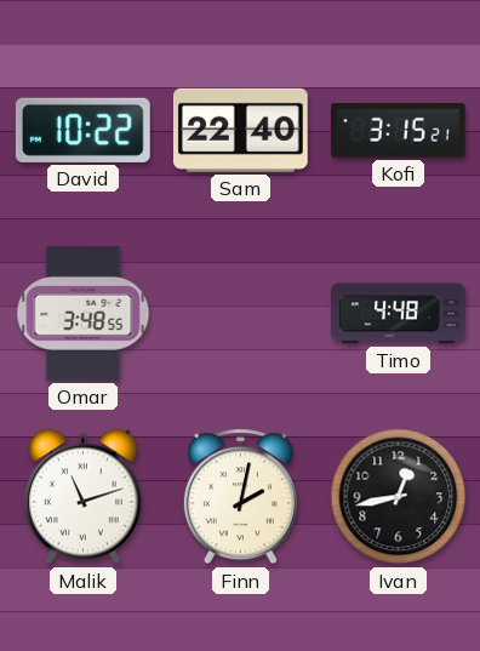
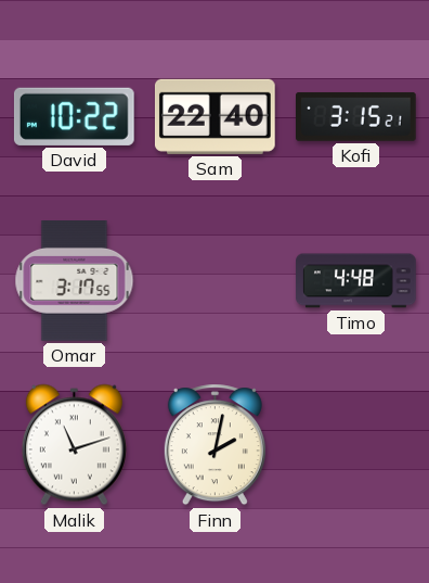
Omar: 3:48 -> 3:17 (75, 281)
Ivan: 12:43 -> none (399, 497)
